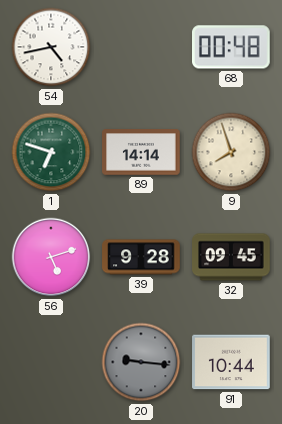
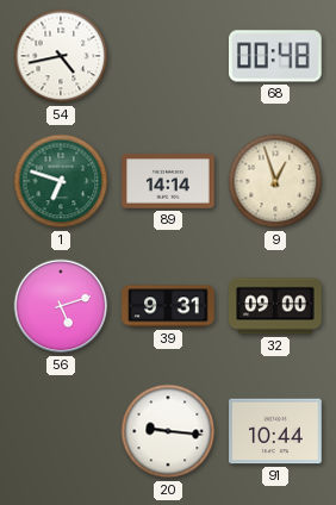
9: 7:57 -> 12:57 (275, 181)
39: 9:28 -> 9:31 (168, 306)
32: 09:45 -> 09:00 (275, 306)
20 dial: grey -> white (168, 431)
